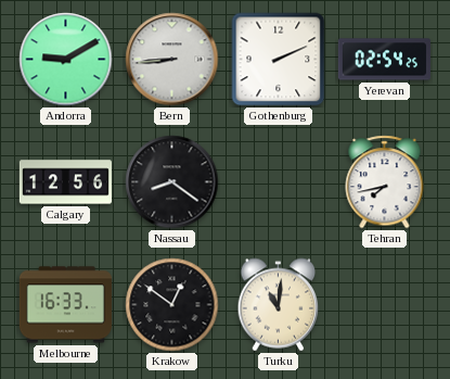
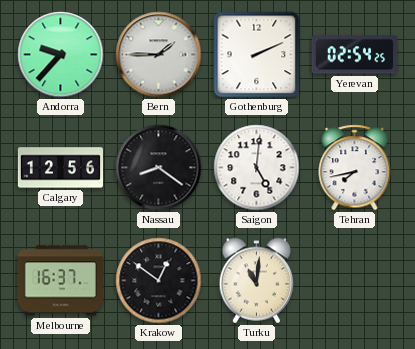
Andorra: 9:10 -> 9:37 (61, 55)
Bern: 8:44 -> 1:45 (159, 55)
Saigon: none -> 5:01 (257, 168)
Melbourne: 16:33 -> 16:37 (60, 281)
